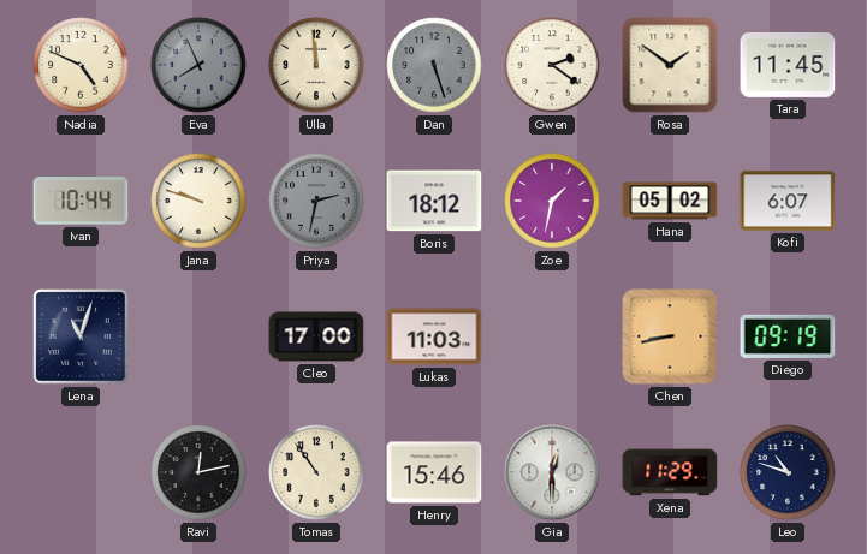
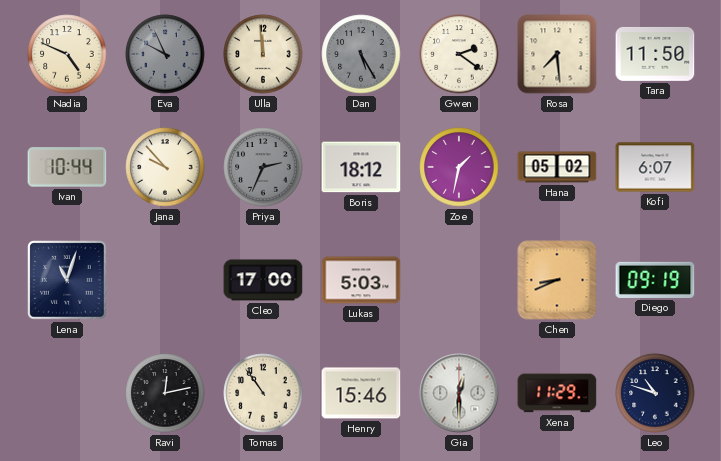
Eva: 7:56 -> 9:56 (165, 54)
Dan: 5:27 -> 5:25 (361, 54)
Rosa: 1:51 -> 7:29 (557, 54)
Tara: 11:45 -> 11:50 (655, 54)
Jana: 9:48 -> 9:53 (165, 167)
Priya: 2:32 -> 2:34 (263, 167)
Lukas: 11:03 -> 5:03 (361, 280)
Chen: 8:43 -> 8:41 (557, 280)
